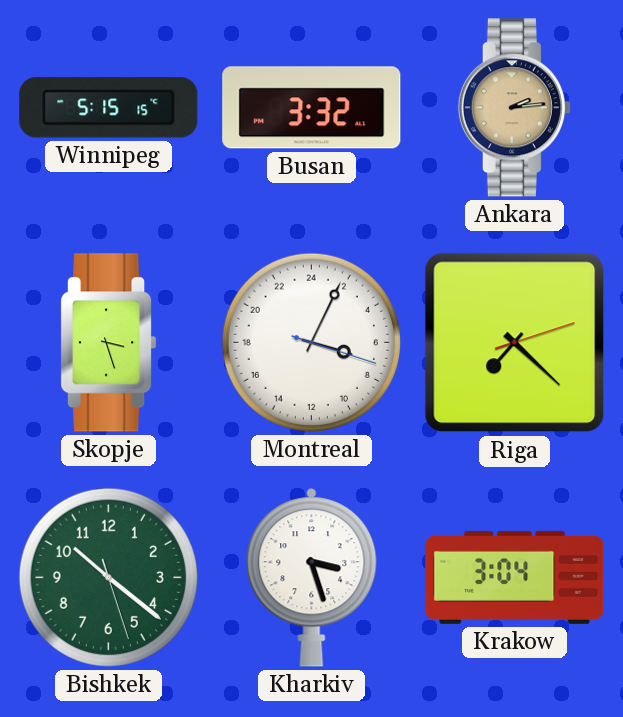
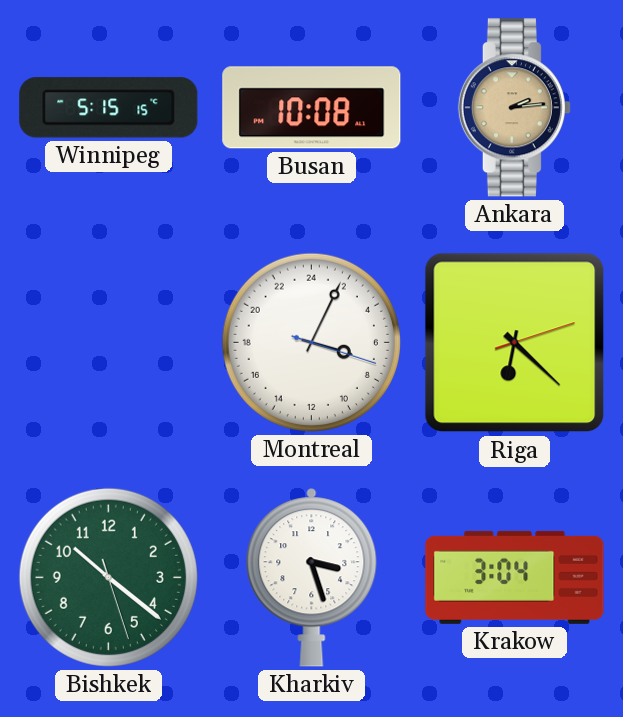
Busan: 3:32 -> 10:08 (312, 108)
Skopje: 3:27 -> none (109, 343)
Riga: 7:22 -> 6:22 (515, 343)
